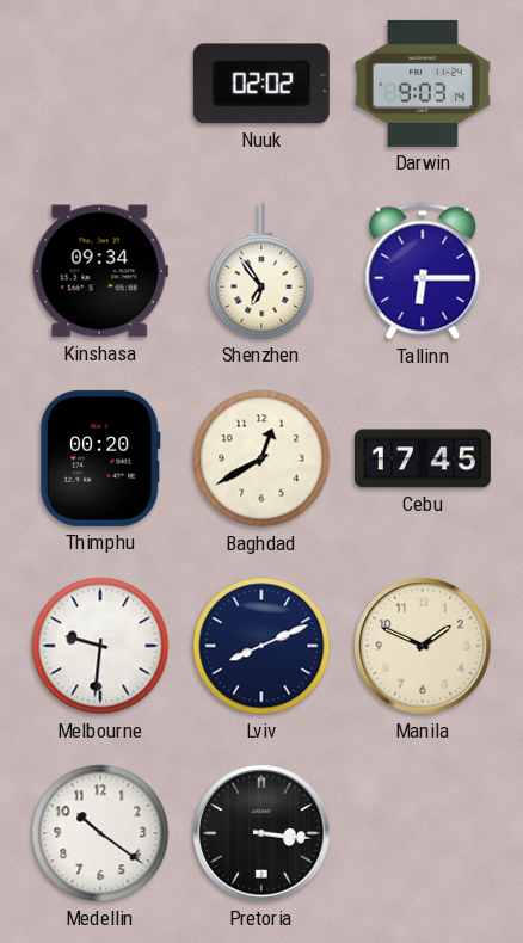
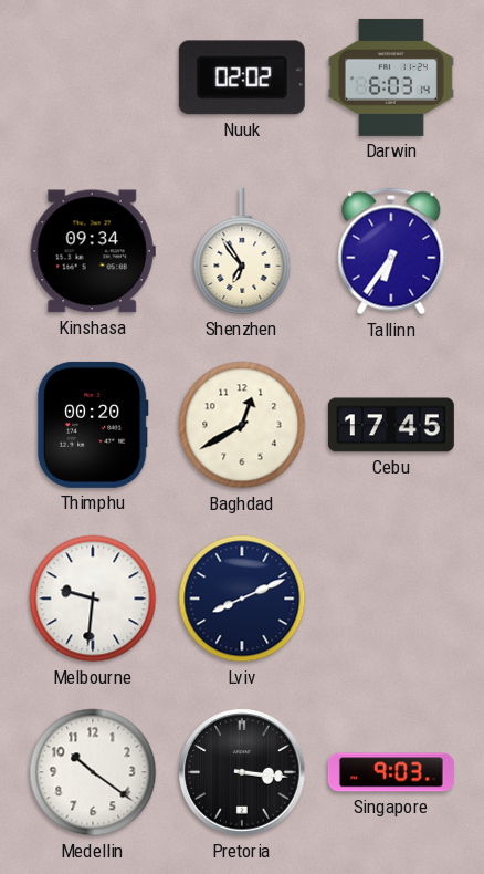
Darwin: 9:03 -> 6:03 (391, 77)
Tallinn: 6:15 -> 6:36 (391, 251)
Manila: 1:49 -> none (423, 646)
Singapore: none -> 9:03 (391, 772)
